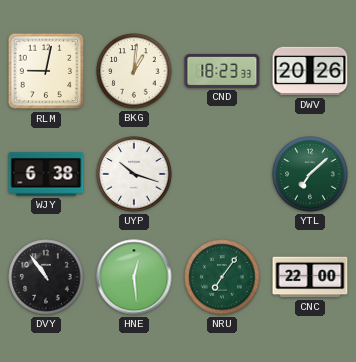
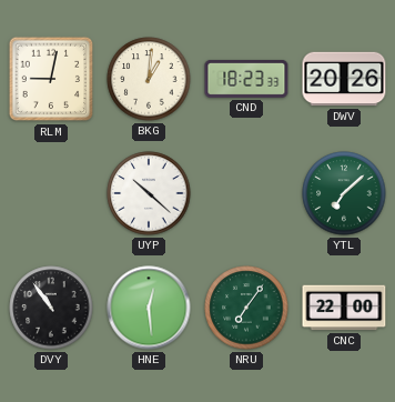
WJY: 6:38 -> none (46, 174)
UYP: 10:18 -> 10:22 (149, 193)
